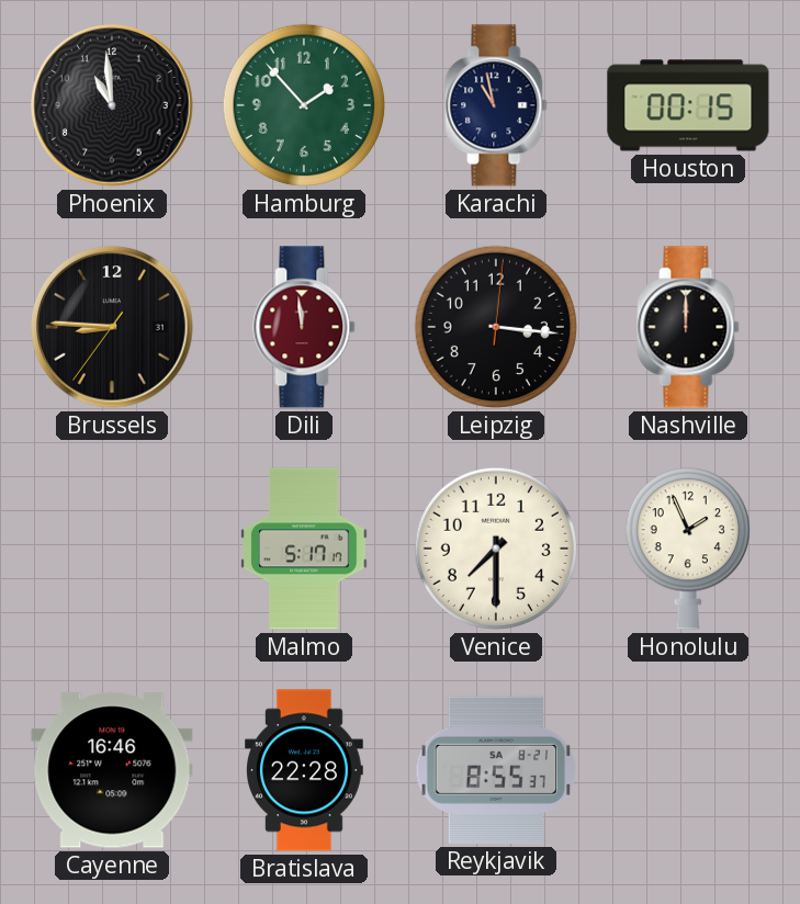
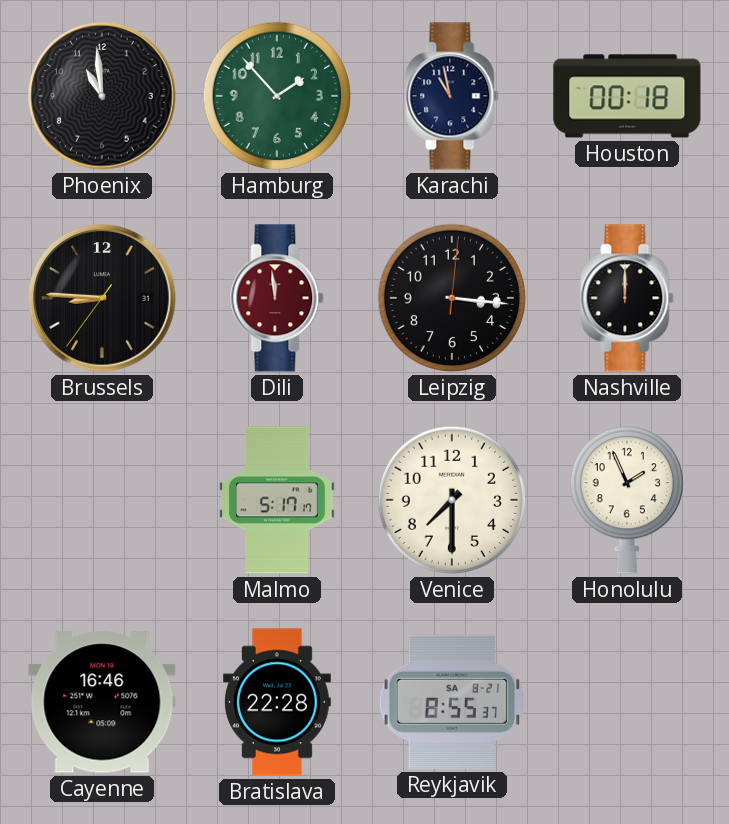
Houston: 00:15 -> 00:18 (627, 96)
